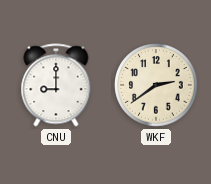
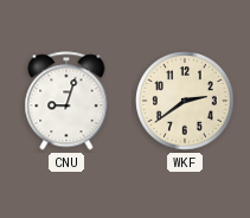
CNU: 9:00 -> 9:03 (66, 101)
